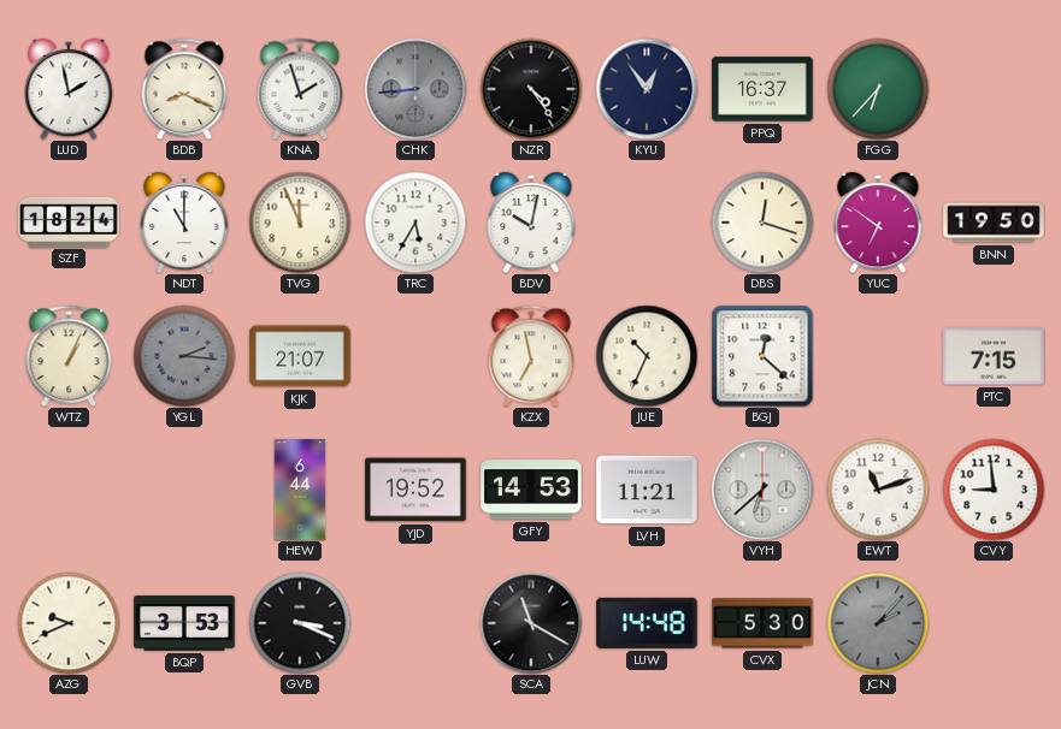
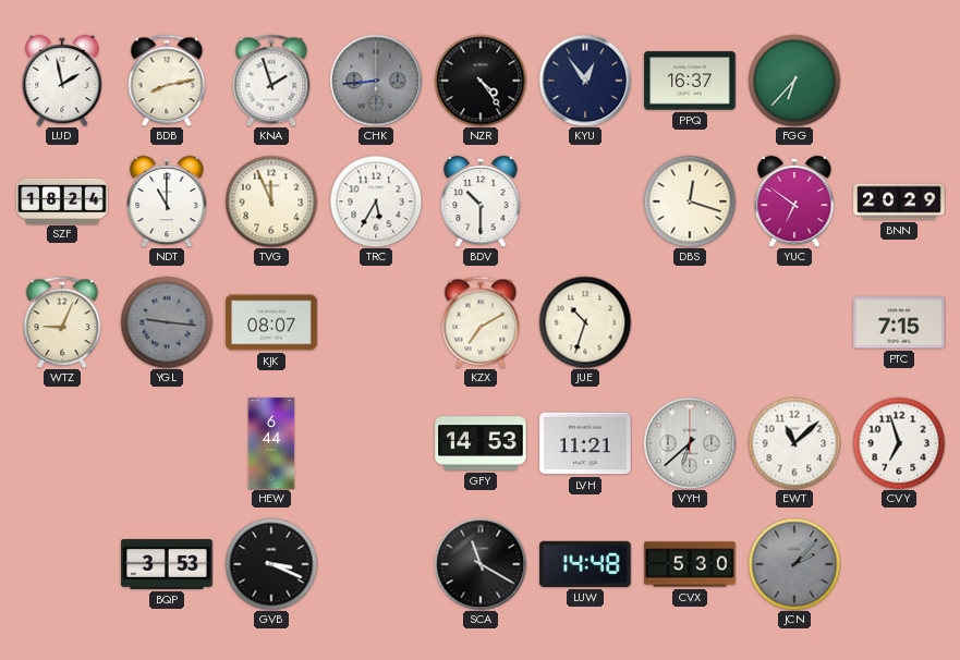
BDB: 8:19 -> 8:13 (167, 81)
BDV: 10:02 -> 10:30 (481, 201)
BNN: 19:50 -> 20:29 (899, 201)
WTZ: 1:04 -> 9:04 (62, 322)
YGL: 2:16 -> 9:16 (167, 322)
KJK: 21:07 -> 08:07 (271, 322)
KZX: 6:58 -> 7:10 (481, 322)
JUE: 10:34 -> 10:33 (585, 322)
BGJ: 12:22 -> none (762, 356)
YJD: 19:52 -> none (415, 490)
EWT: 11:12 -> 11:08 (794, 443)
CVY: 8:59 -> 6:57 (899, 443)
AZG: 9:41 -> none (69, 623)
